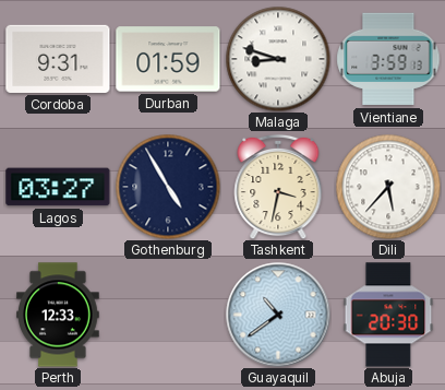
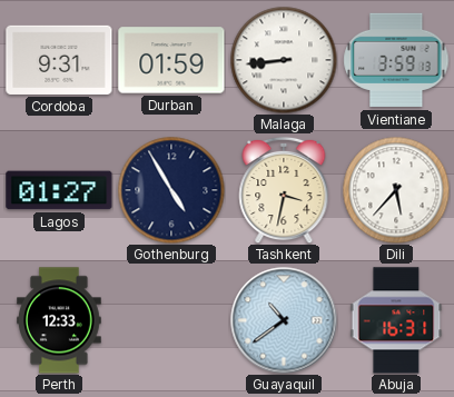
Malaga: 8:48 -> 8:44 (284, 60)
Lagos: 03:27 -> 01:27 (59, 190)
Abuja: 20:30 -> 16:31 (396, 320)
